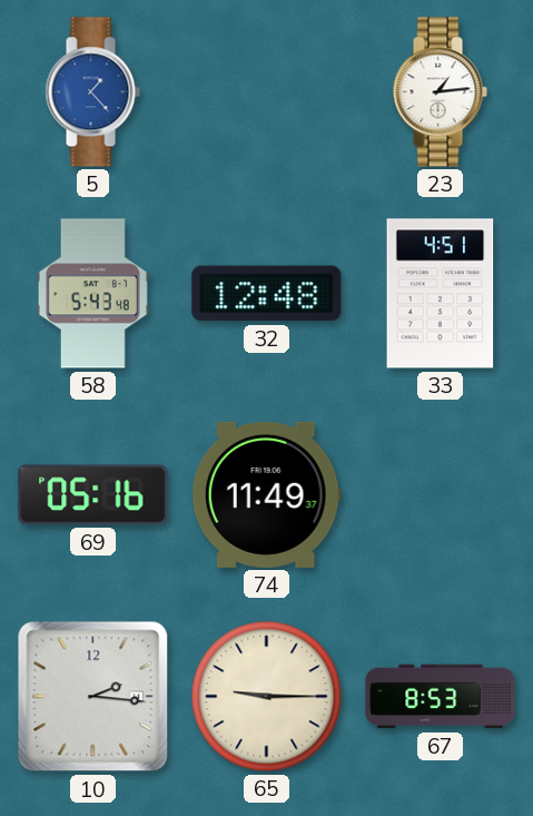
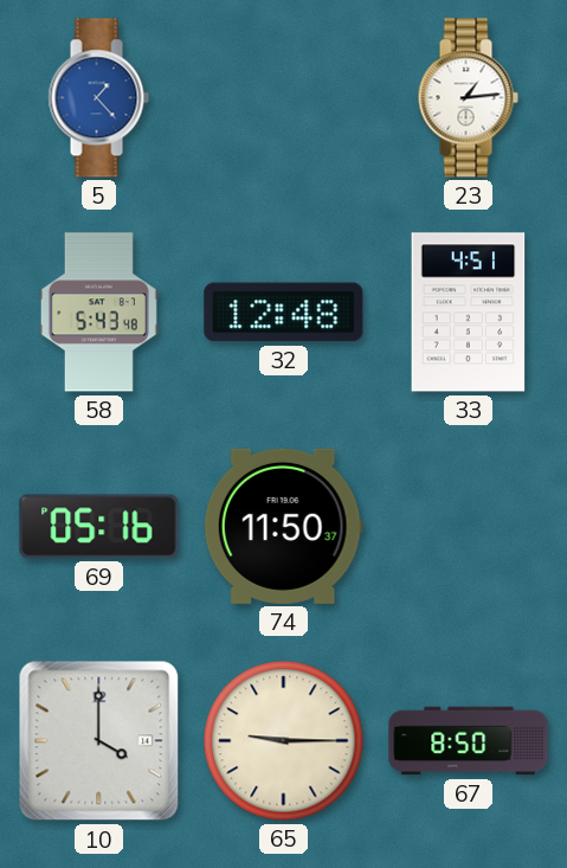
74: 11:49 -> 11:50 (283, 526)
10: 2:16 -> 4:00 (99, 741)
67: 8:53 -> 8:50 (469, 741)
